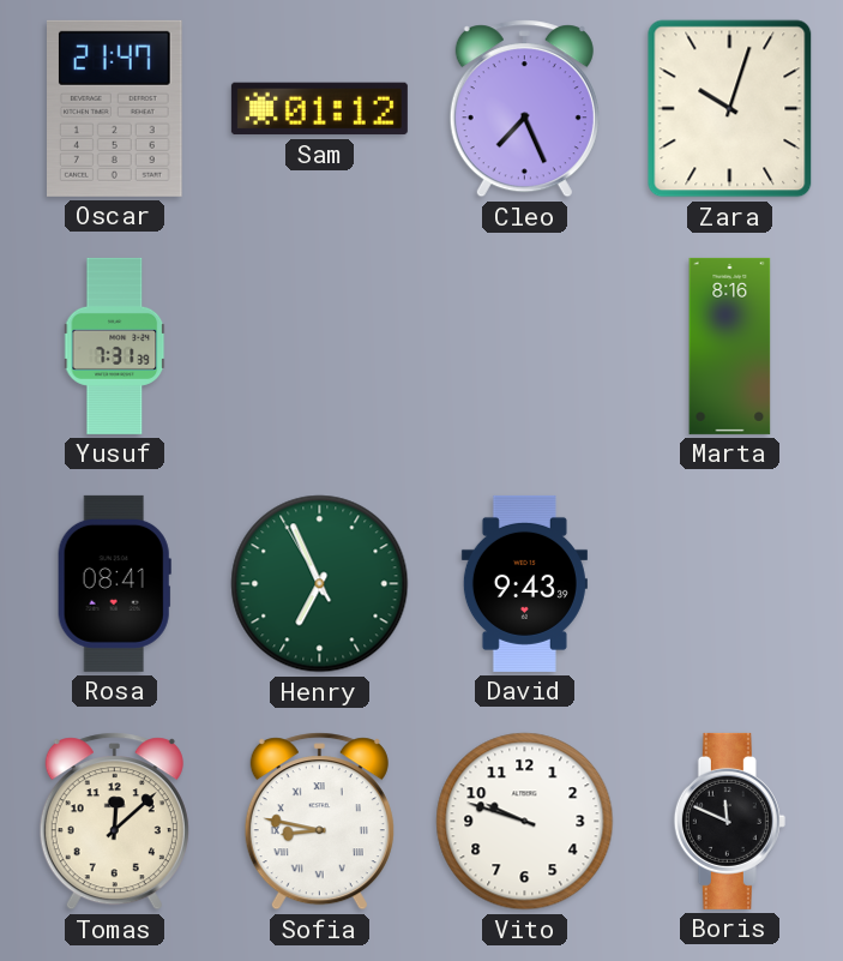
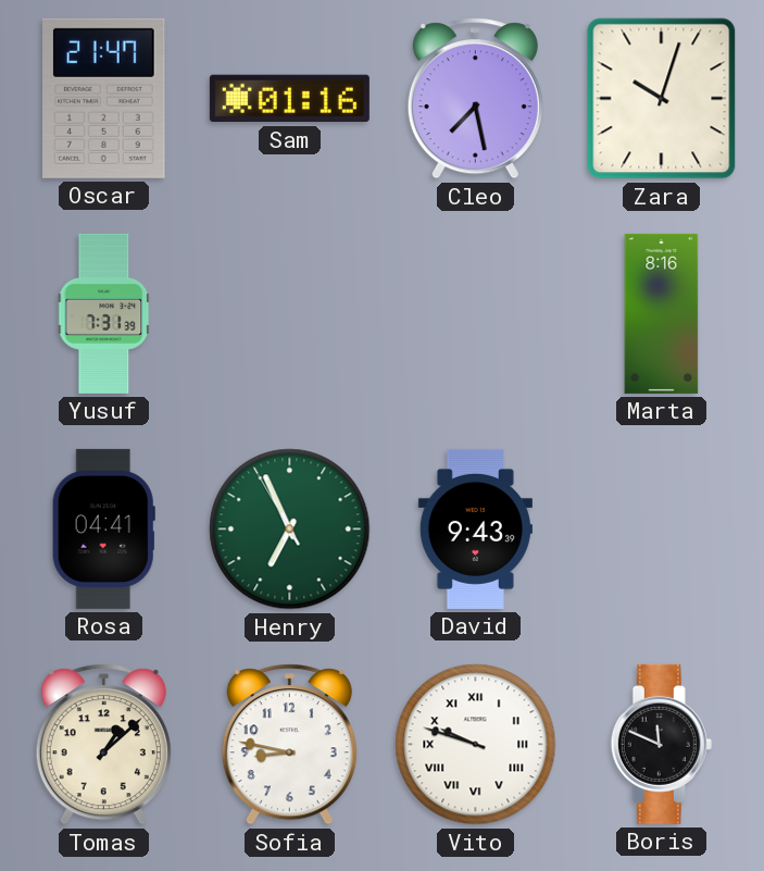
Sam: 01:12 -> 01:16 (289, 99)
Cleo: 7:26 -> 7:28 (475, 99)
Rosa: 08:41 -> 04:41 (103, 528)
Tomas: 12:08 -> 1:08 (103, 745)
Sofia numerals: Roman -> Arabic (289, 745)
Vito numerals: Arabic -> Roman (476, 745)
